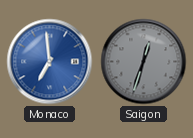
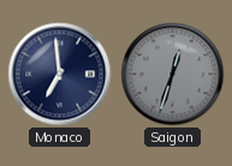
Monaco dial: blue -> navy (60, 75)
